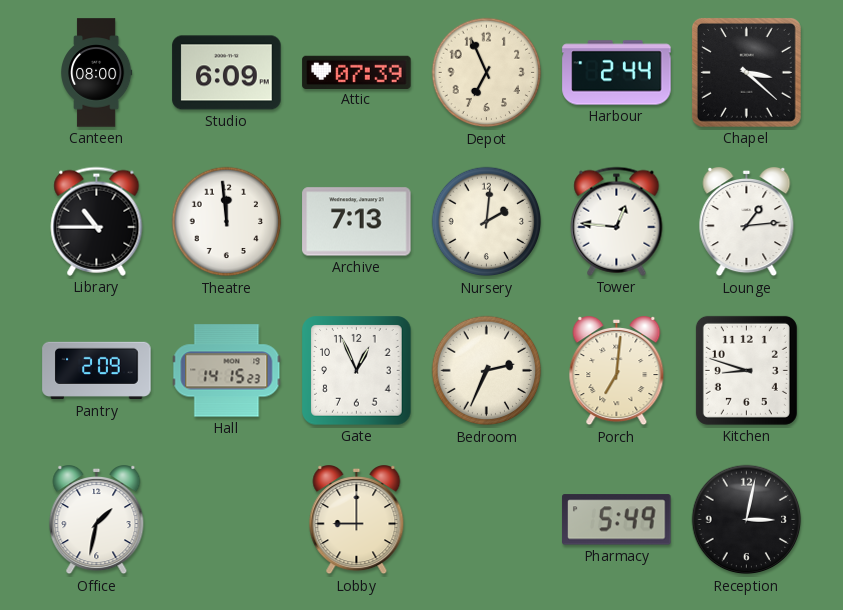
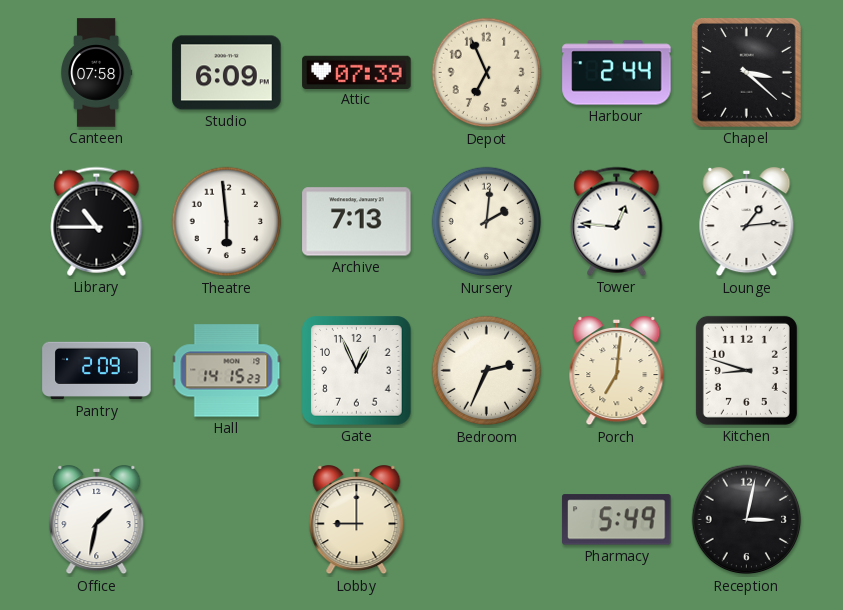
Canteen: 08:00 -> 07:58 (97, 73)
Theatre: 11:59 -> 5:59 (227, 222)
